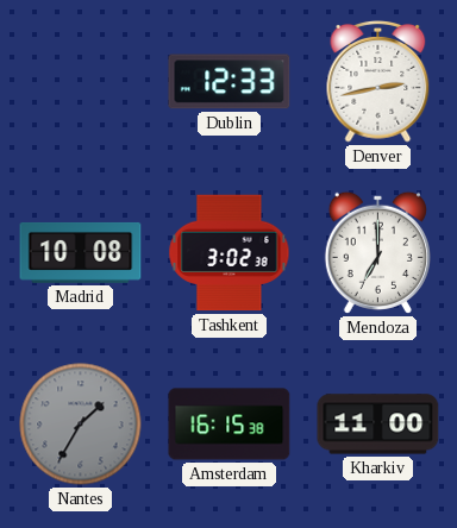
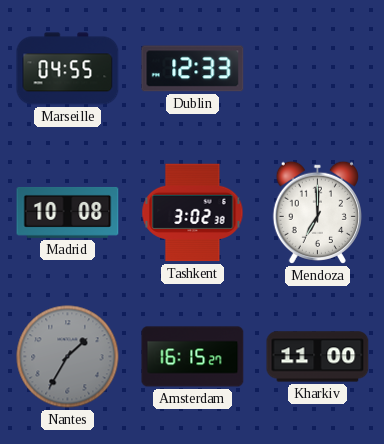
Marseille: none -> 04:55 (68, 69)
Denver: 2:43 -> none (378, 82)
Amsterdam: 16:15:38 -> 16:15:27 (193, 357)
